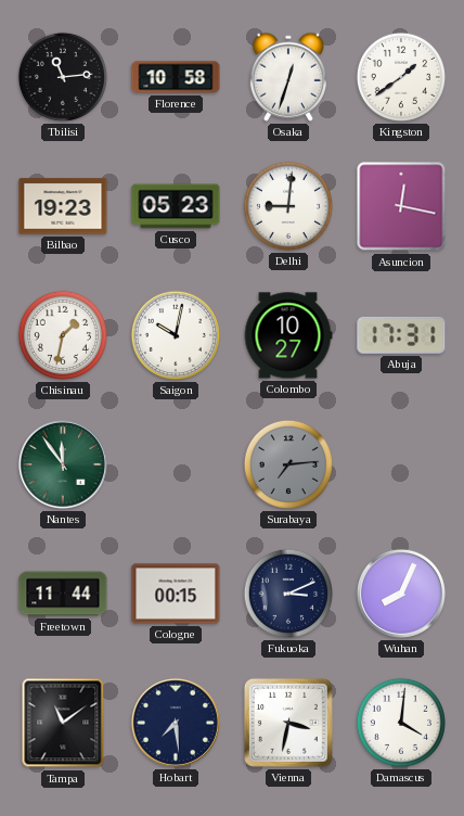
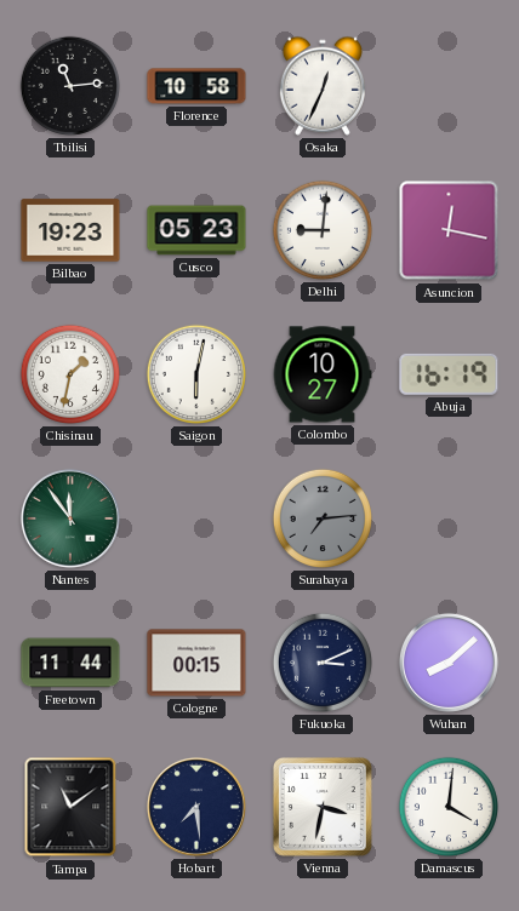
Osaka: 12:33 -> 12:34 (323, 86)
Kingston: 1:39 -> none (401, 77)
Saigon: 10:02 -> 6:02 (196, 374)
Abuja: 17:31 -> 16:19 (449, 374)
Wuhan: 8:04 -> 8:08 (449, 663)
